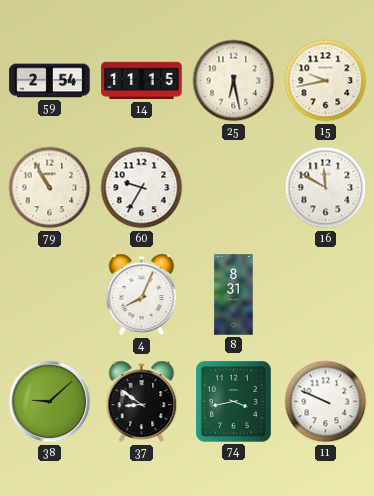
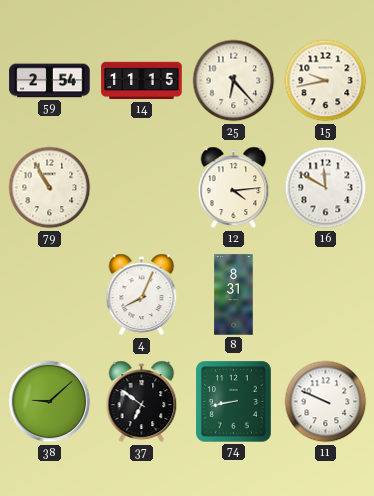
25: 6:28 -> 6:23 (234, 81)
60: 9:35 -> none (142, 188)
12: none -> 4:14 (234, 188)
37: 8:51 -> 6:51 (142, 402)
74: 3:43 -> 8:43 (234, 402)
